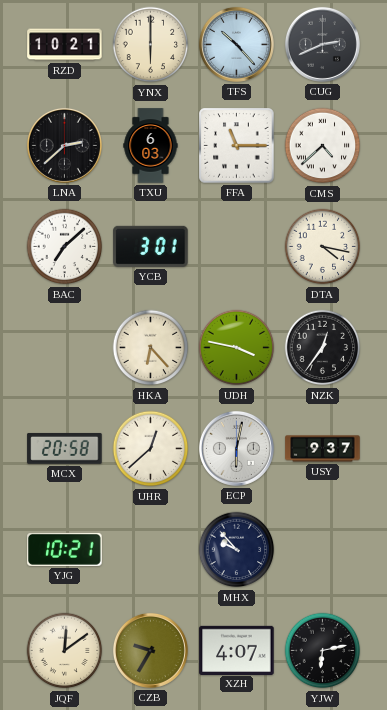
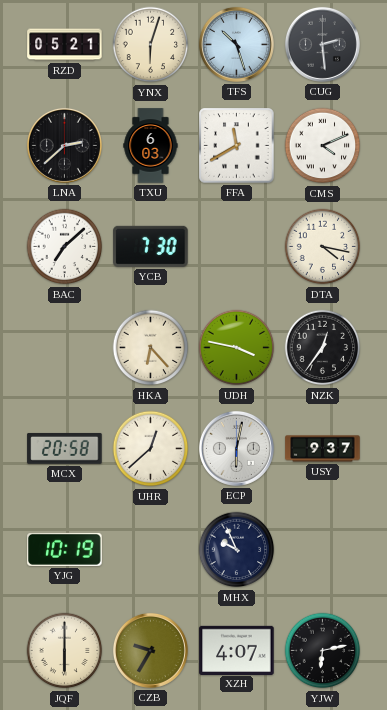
RZD: 10:21 -> 05:21 (65, 45)
YNX: 6:00 -> 6:03 (151, 45)
TFS: 10:23 -> 10:27 (236, 44)
CUG: 2:41 -> 2:29 (322, 44)
FFA: 11:15 -> 11:40 (237, 146)
CMS: 4:38 -> 4:11 (323, 146)
YCB: 3:01 -> 7:30 (151, 246)
YJG: 10:21 -> 10:19 (65, 549)
MHX: 9:53 -> 9:56 (237, 550)
JQF: 12:09 -> 6:00 (65, 651)
